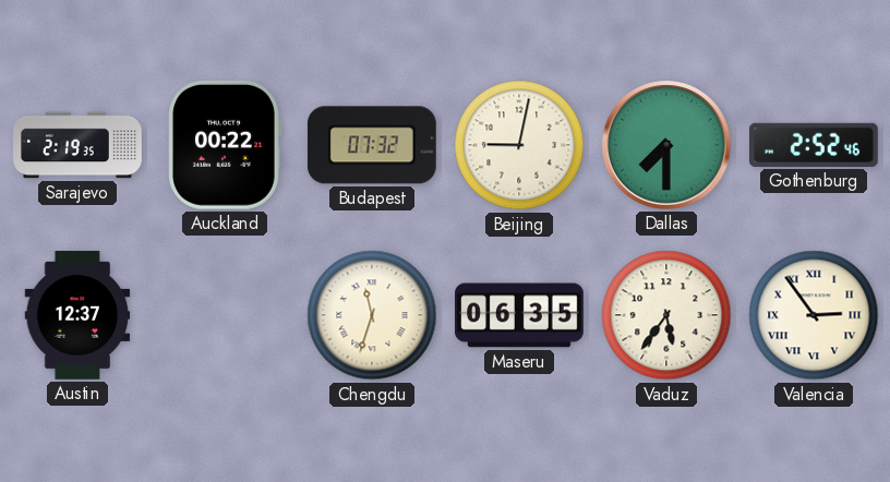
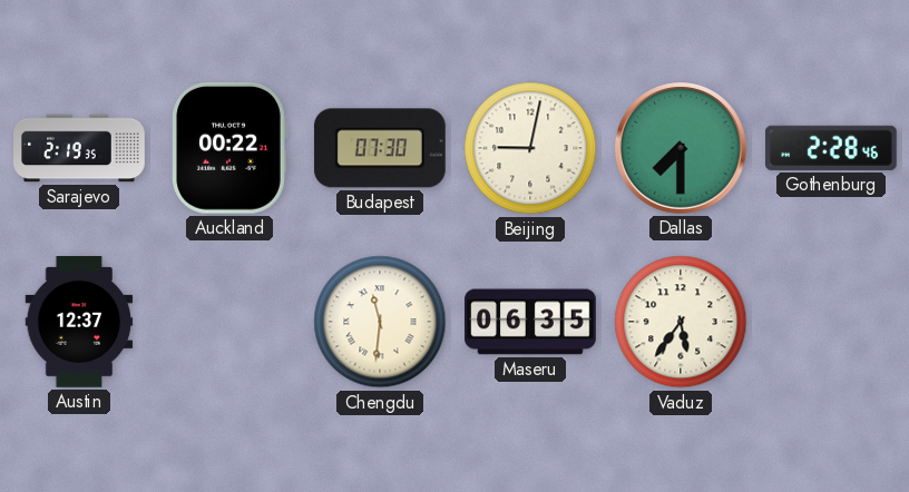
Budapest: 07:32 -> 07:30 (380, 148)
Gothenburg: 2:52 -> 2:28 (832, 148)
Chengdu: 11:33 -> 11:31 (380, 322)
Valencia: 2:54 -> none (814, 315)
